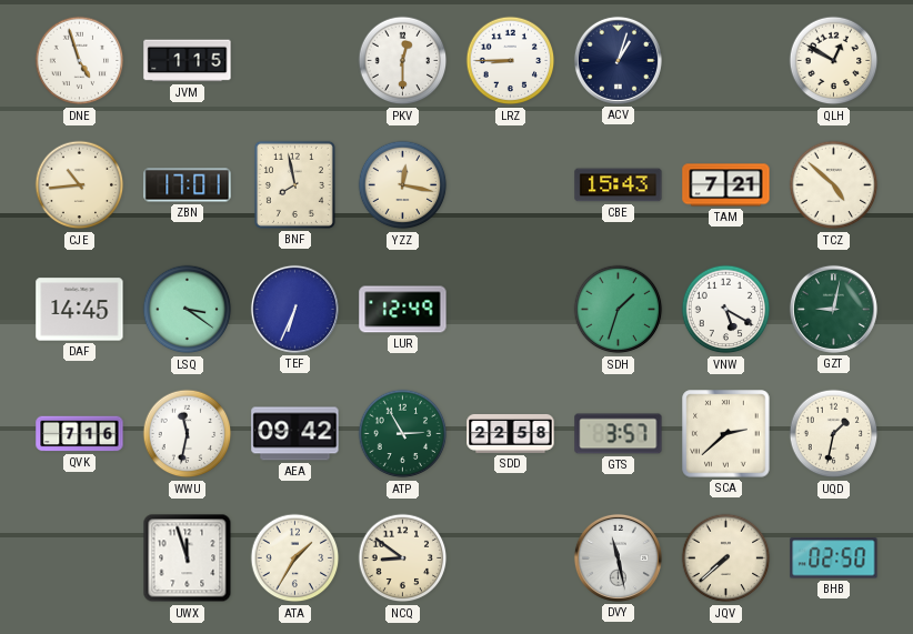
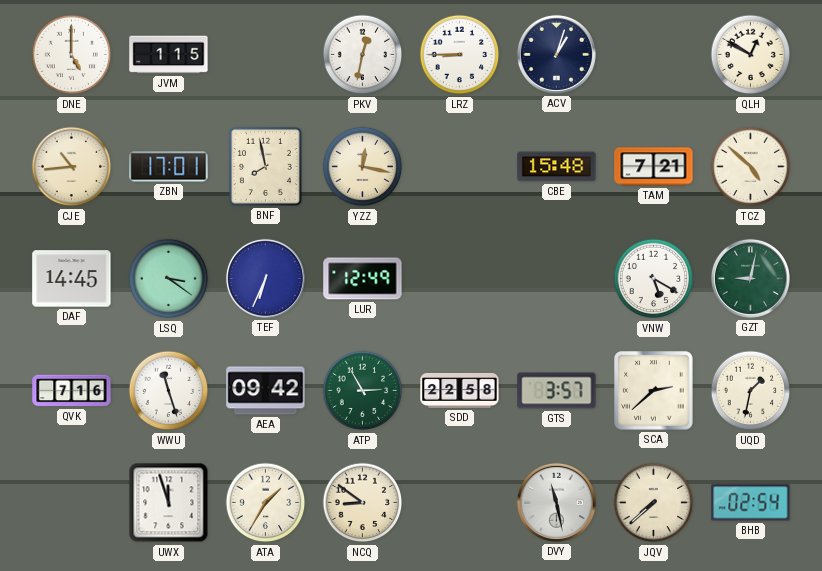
DNE: 4:57 -> 5:00 (72, 55)
PKV: 12:30 -> 12:32 (363, 55)
CBE: 15:43 -> 15:48 (557, 167)
SDH: 1:33 -> none (619, 310)
WWU: 11:32 -> 11:27 (169, 391)
BHB: 02:50 -> 02:54 (751, 503)
